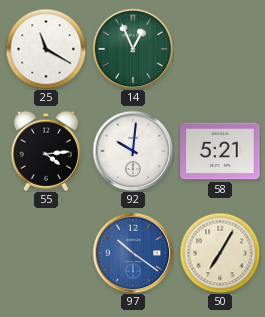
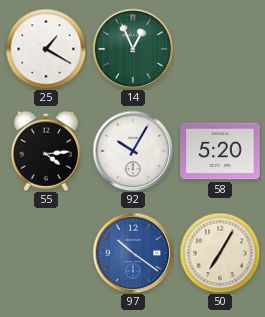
25: 11:20 -> 1:20 (46, 49)
92: 10:01 -> 10:05 (133, 151)
58: 5:21 -> 5:20 (220, 151)
